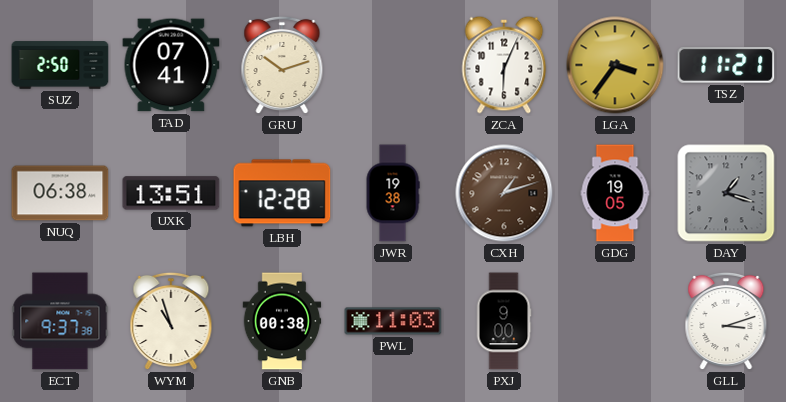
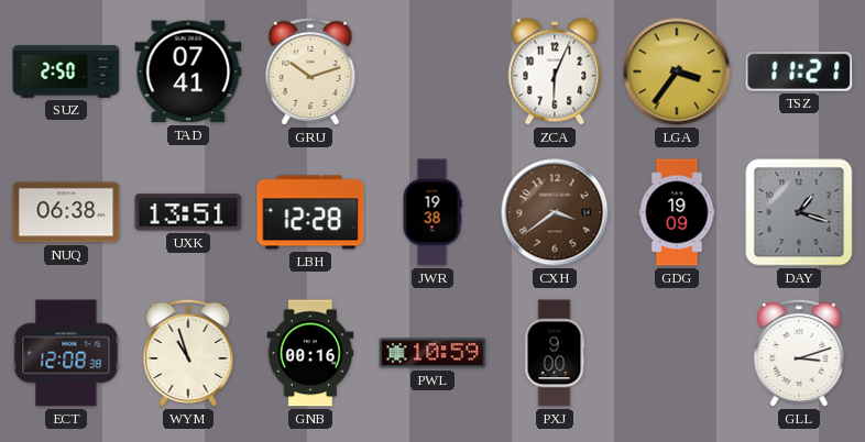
CXH: 1:12 -> 3:39 (555, 212)
GDG: 19:05 -> 19:09 (677, 212)
ECT: 9:37 -> 12:08 (66, 353)
GNB: 00:38 -> 00:16 (310, 353)
PWL: 11:03 -> 10:59 (432, 353)
